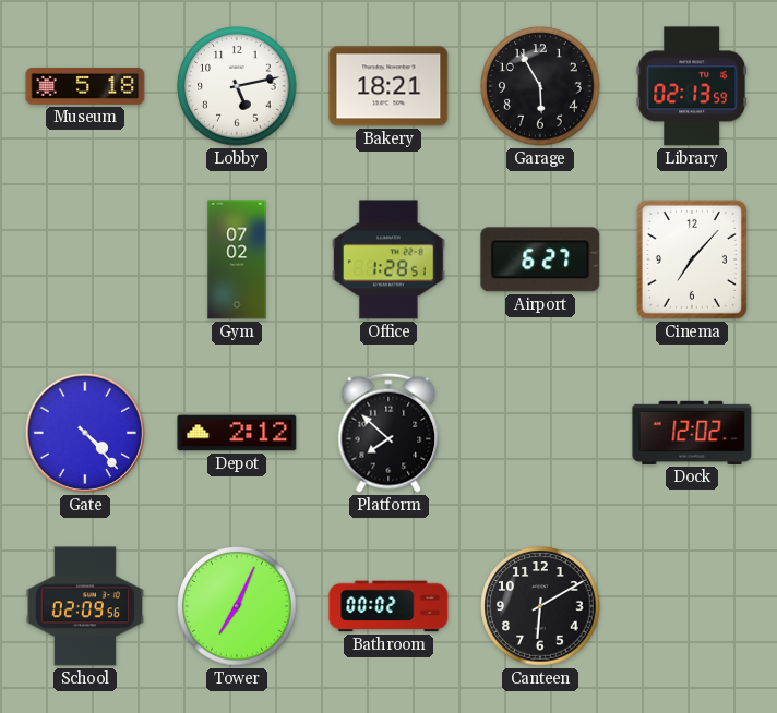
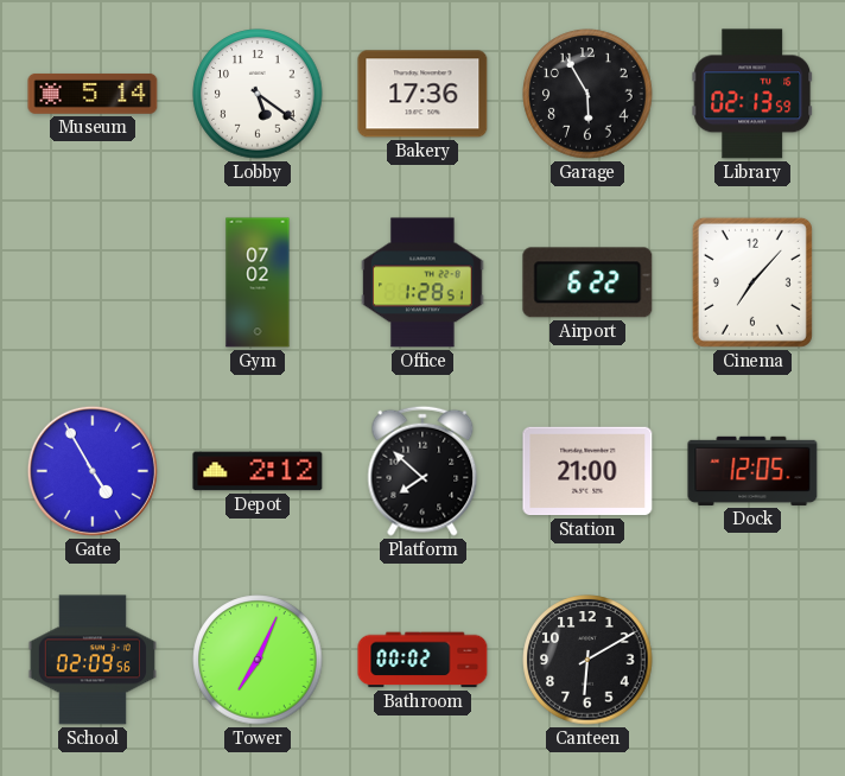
Museum: 5:18 -> 5:14 (93, 94)
Lobby: 5:13 -> 5:21 (258, 94)
Bakery: 18:21 -> 17:36 (422, 94)
Airport: 6:27 -> 6:22 (587, 282)
Gate: 4:23 -> 4:55 (93, 471)
Station: none -> 21:00 (587, 471)
Dock: 12:02 -> 12:05 (752, 471)
